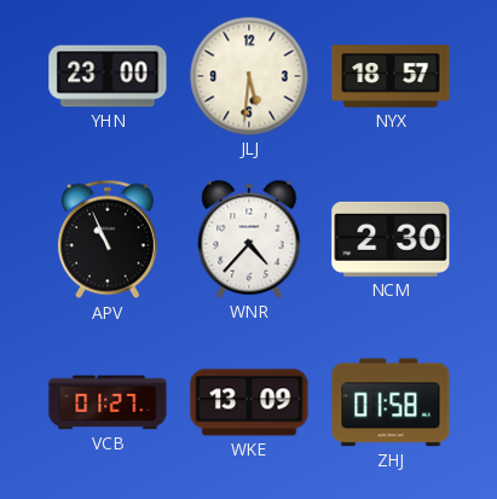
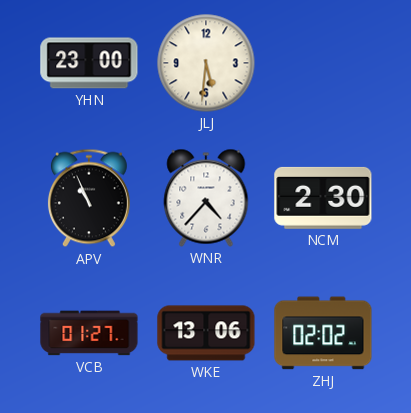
NYX: 18:57 -> none (391, 76)
WKE: 13:09 -> 13:06 (206, 333)
ZHJ: 01:58 -> 02:02 (323, 333)
